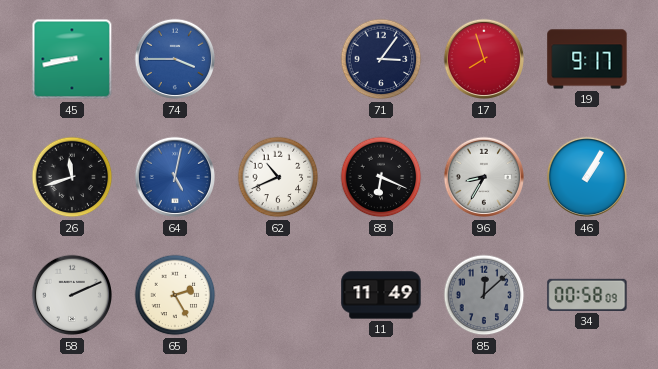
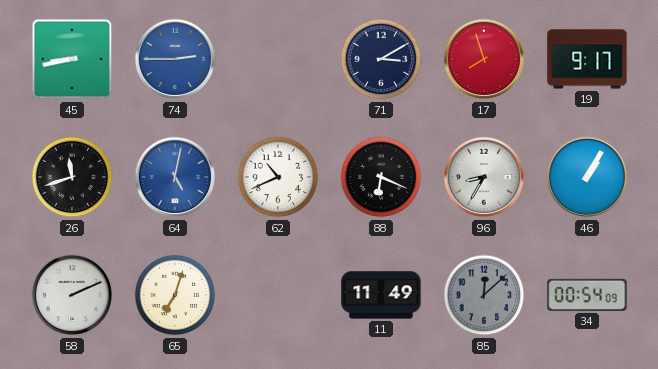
74: 3:45 -> 2:45 (175, 59)
71: 3:06 -> 3:10 (381, 59)
65: 2:25 -> 7:03 (175, 295)
34: 00:58 -> 00:54 (587, 295)
